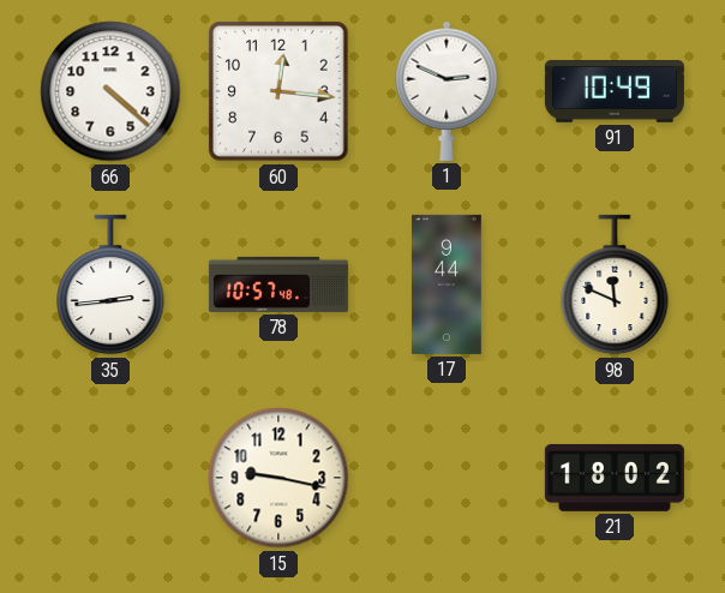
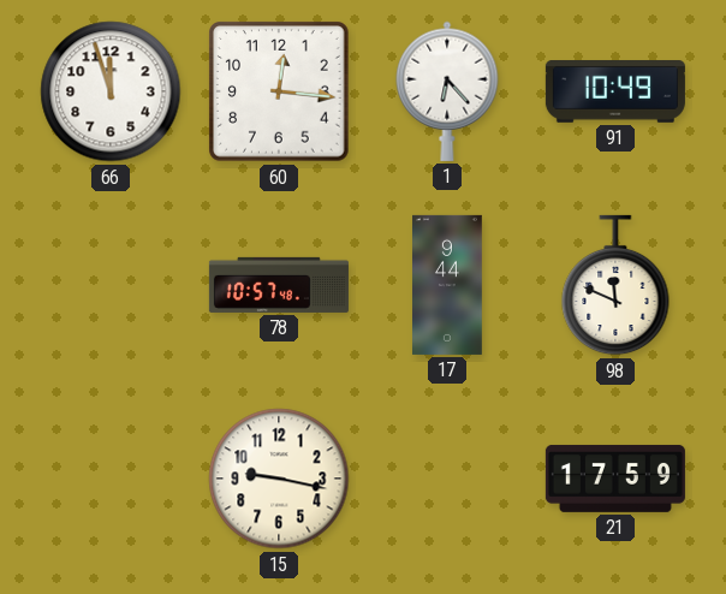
66: 4:22 -> 11:57 (111, 91)
1: 2:49 -> 6:23 (447, 91)
35: 2:44 -> none (110, 284)
21: 18:02 -> 17:59 (615, 479)
